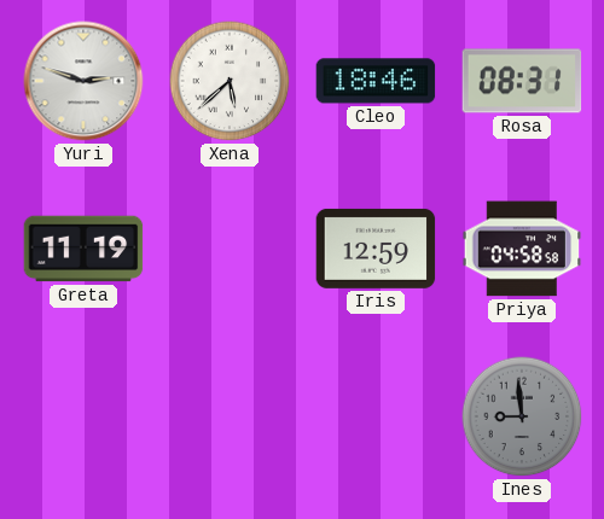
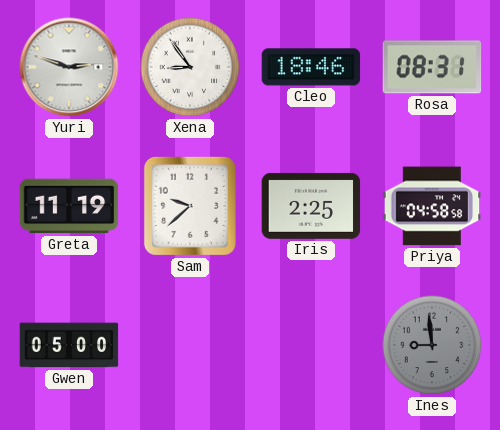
Xena: 5:38 -> 8:54 (190, 67)
Sam: none -> 9:38 (190, 206)
Iris: 12:59 -> 2:25 (311, 206)
Gwen: none -> 05:00 (69, 345)
